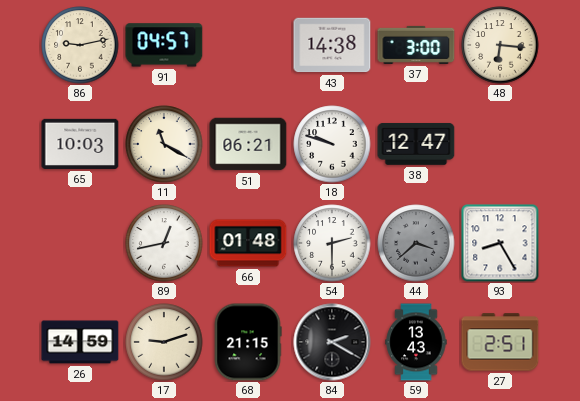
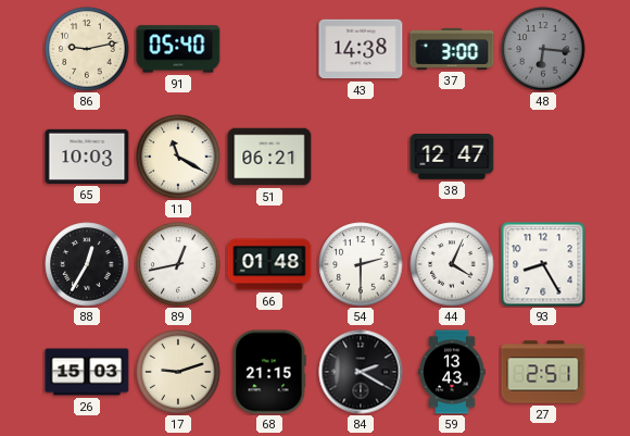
91: 04:57 -> 05:40 (178, 49)
48 dial: cream -> grey (543, 49)
18: 9:48 -> none (332, 144)
88: none -> 12:35 (87, 264)
44: 3:38 -> 4:04 (452, 264)
44 dial: grey -> white (452, 264)
26: 14:59 -> 15:03 (87, 372)
